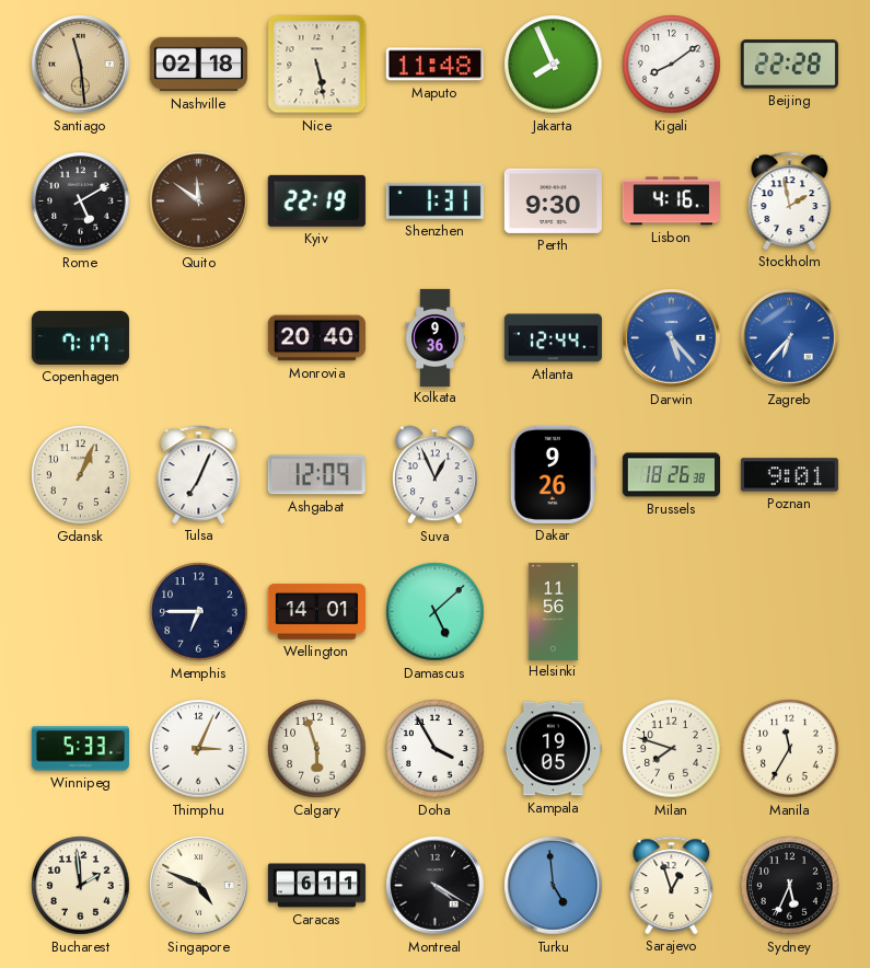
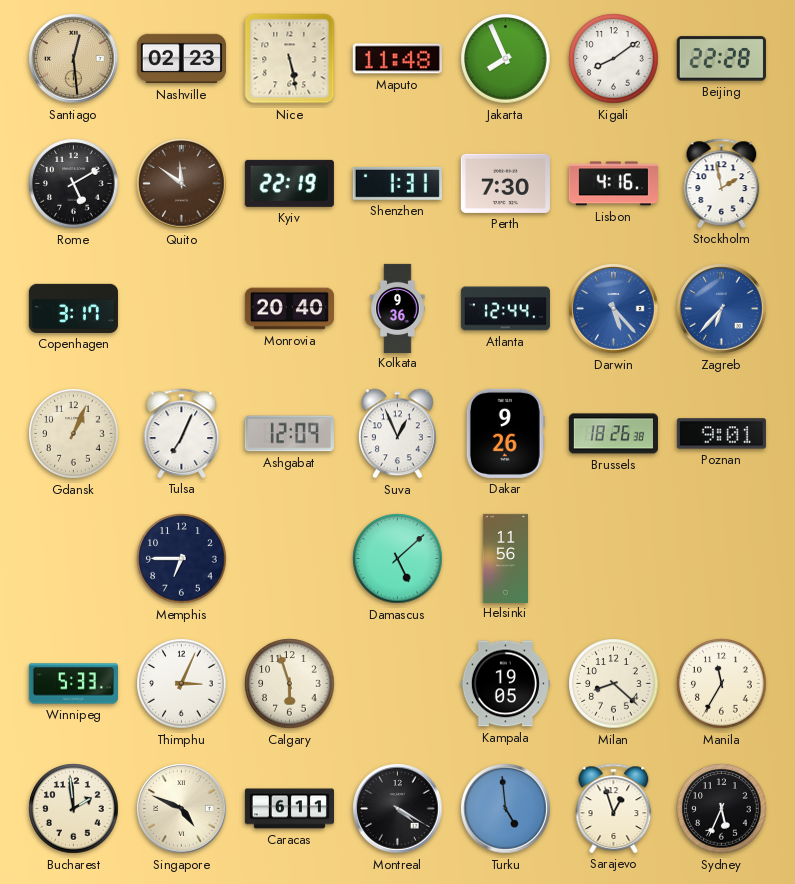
Santiago: 11:29 -> 12:29 (74, 59)
Nashville: 02:18 -> 02:23 (181, 59)
Perth: 9:30 -> 7:30 (505, 183)
Copenhagen: 7:17 -> 3:17 (73, 308)
Wellington: 14:01 -> none (316, 611)
Doha: 3:55 -> none (436, 749)
Milan: 7:48 -> 8:22 (614, 684)
